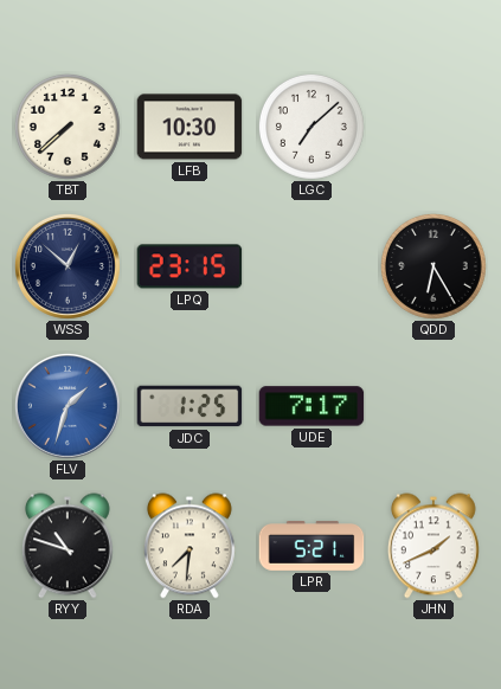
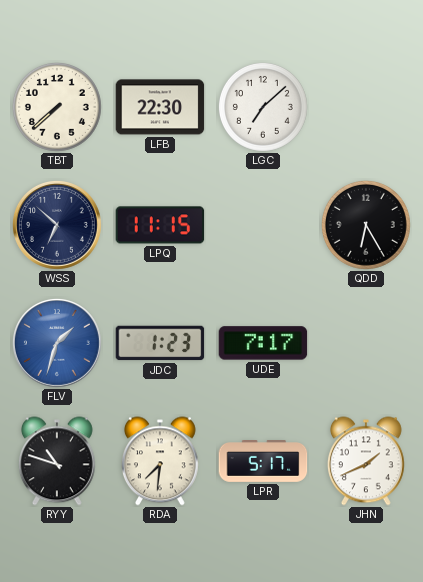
LFB: 10:30 -> 22:30 (160, 107)
WSS: 12:52 -> 6:52 (57, 225)
LPQ: 23:15 -> 11:15 (160, 225)
JDC: 1:25 -> 1:23 (160, 343)
LPR: 5:21 -> 5:17 (263, 462)
